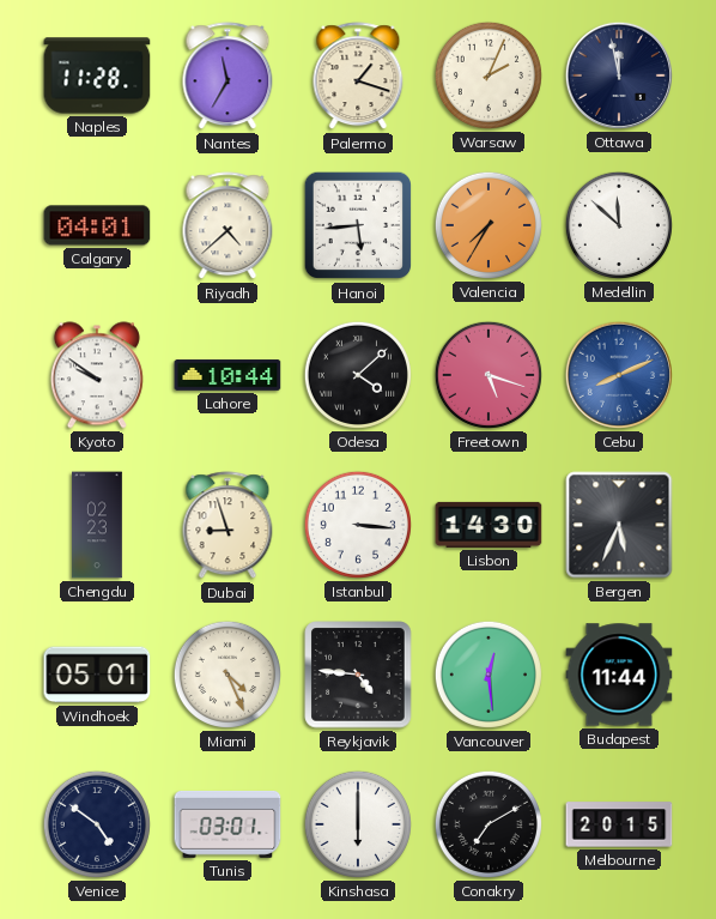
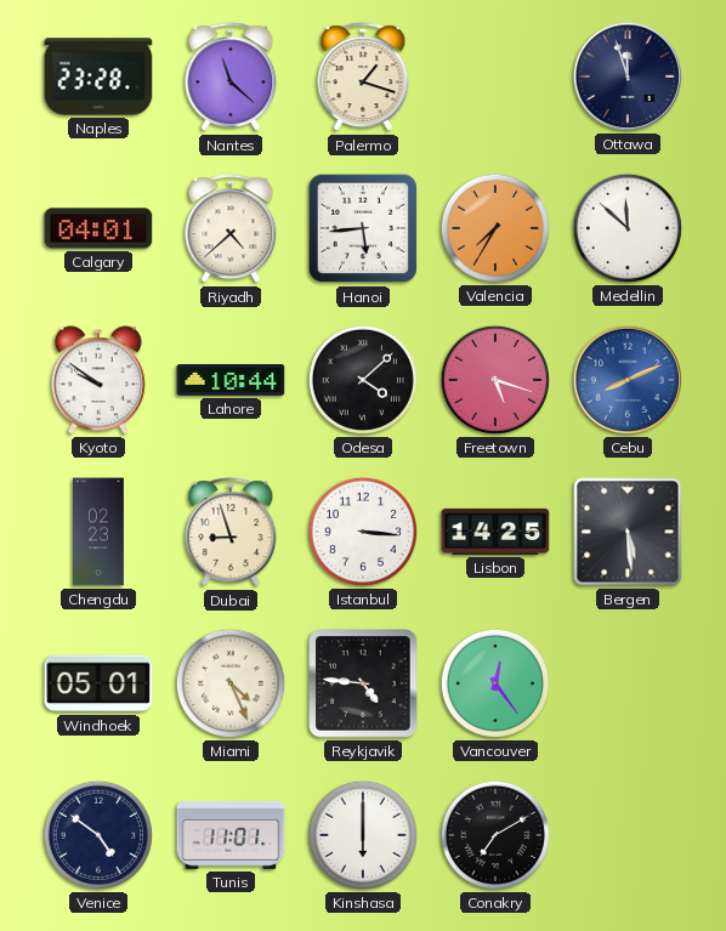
Naples: 11:28 -> 23:28 (98, 76)
Nantes: 11:35 -> 11:22 (231, 78)
Warsaw: 2:04 -> none (489, 75)
Ottawa: 11:58 -> 11:57 (628, 76)
Lisbon: 14:30 -> 14:25 (495, 532)
Bergen: 5:34 -> 5:29 (628, 532)
Vancouver: 12:29 -> 12:24 (495, 683)
Budapest: 11:44 -> none (619, 675)
Tunis: 03:01 -> 11:01 (231, 835)
Melbourne: 20:15 -> none (619, 824)
